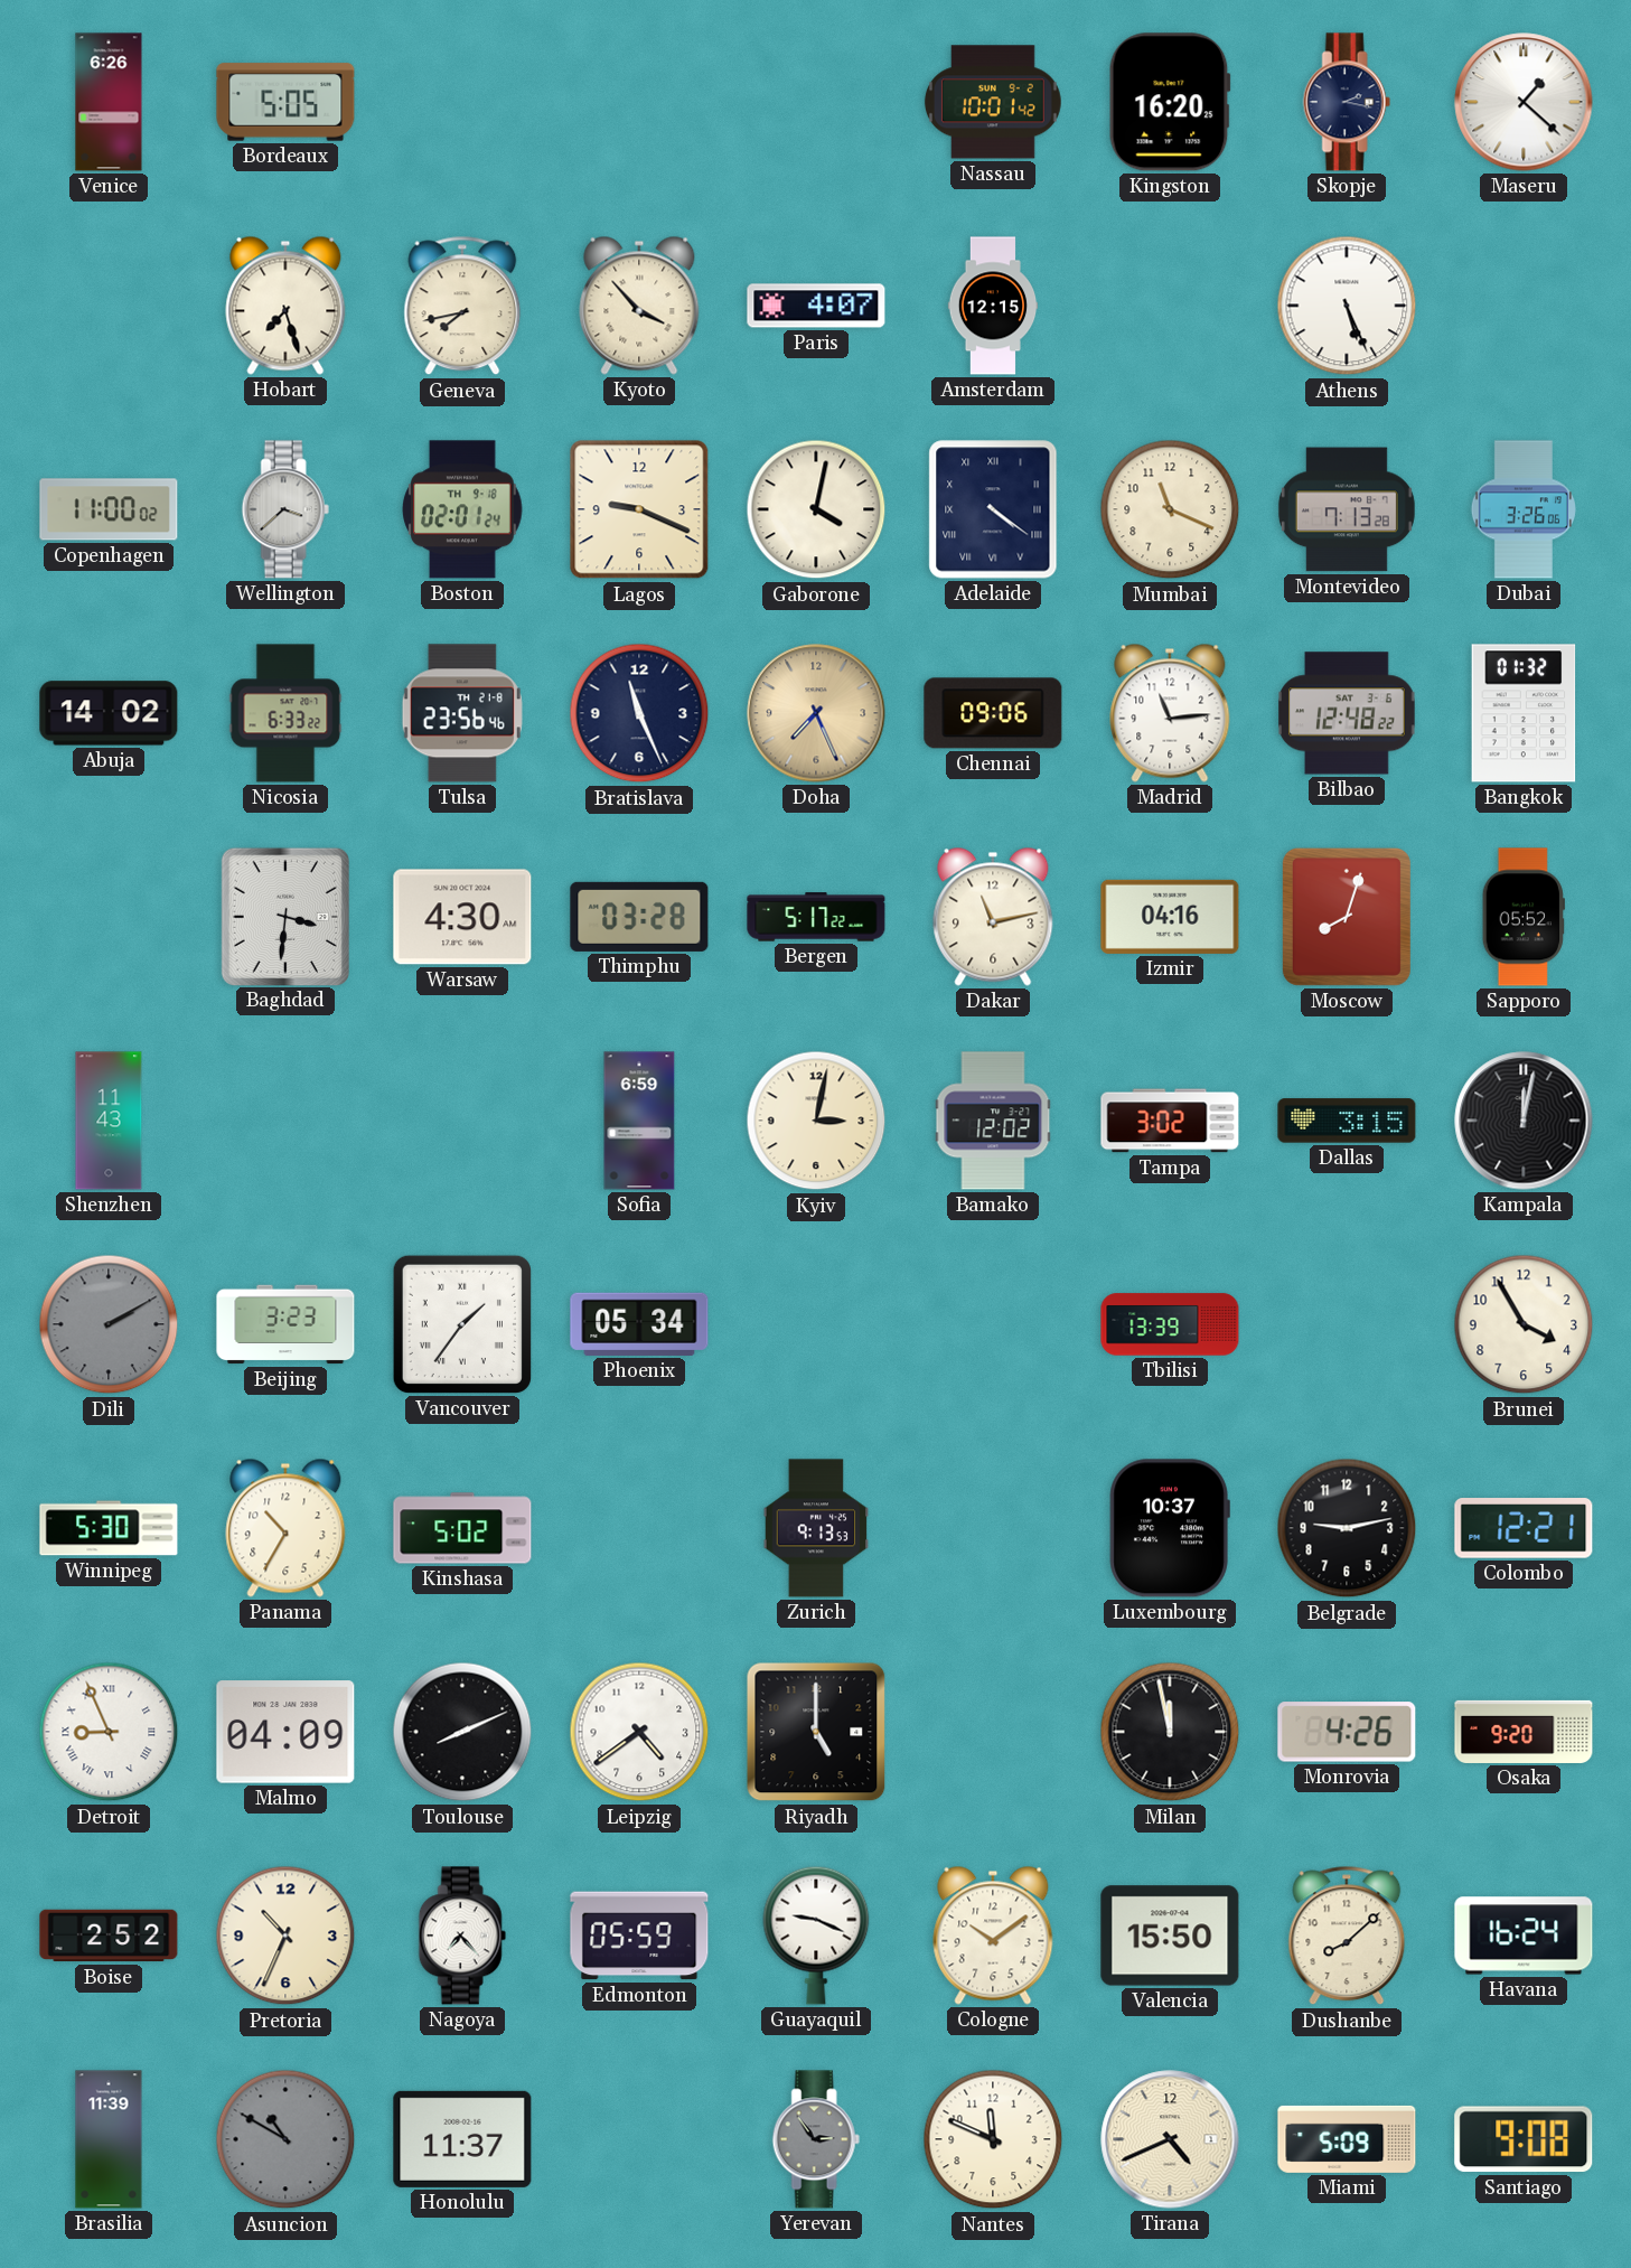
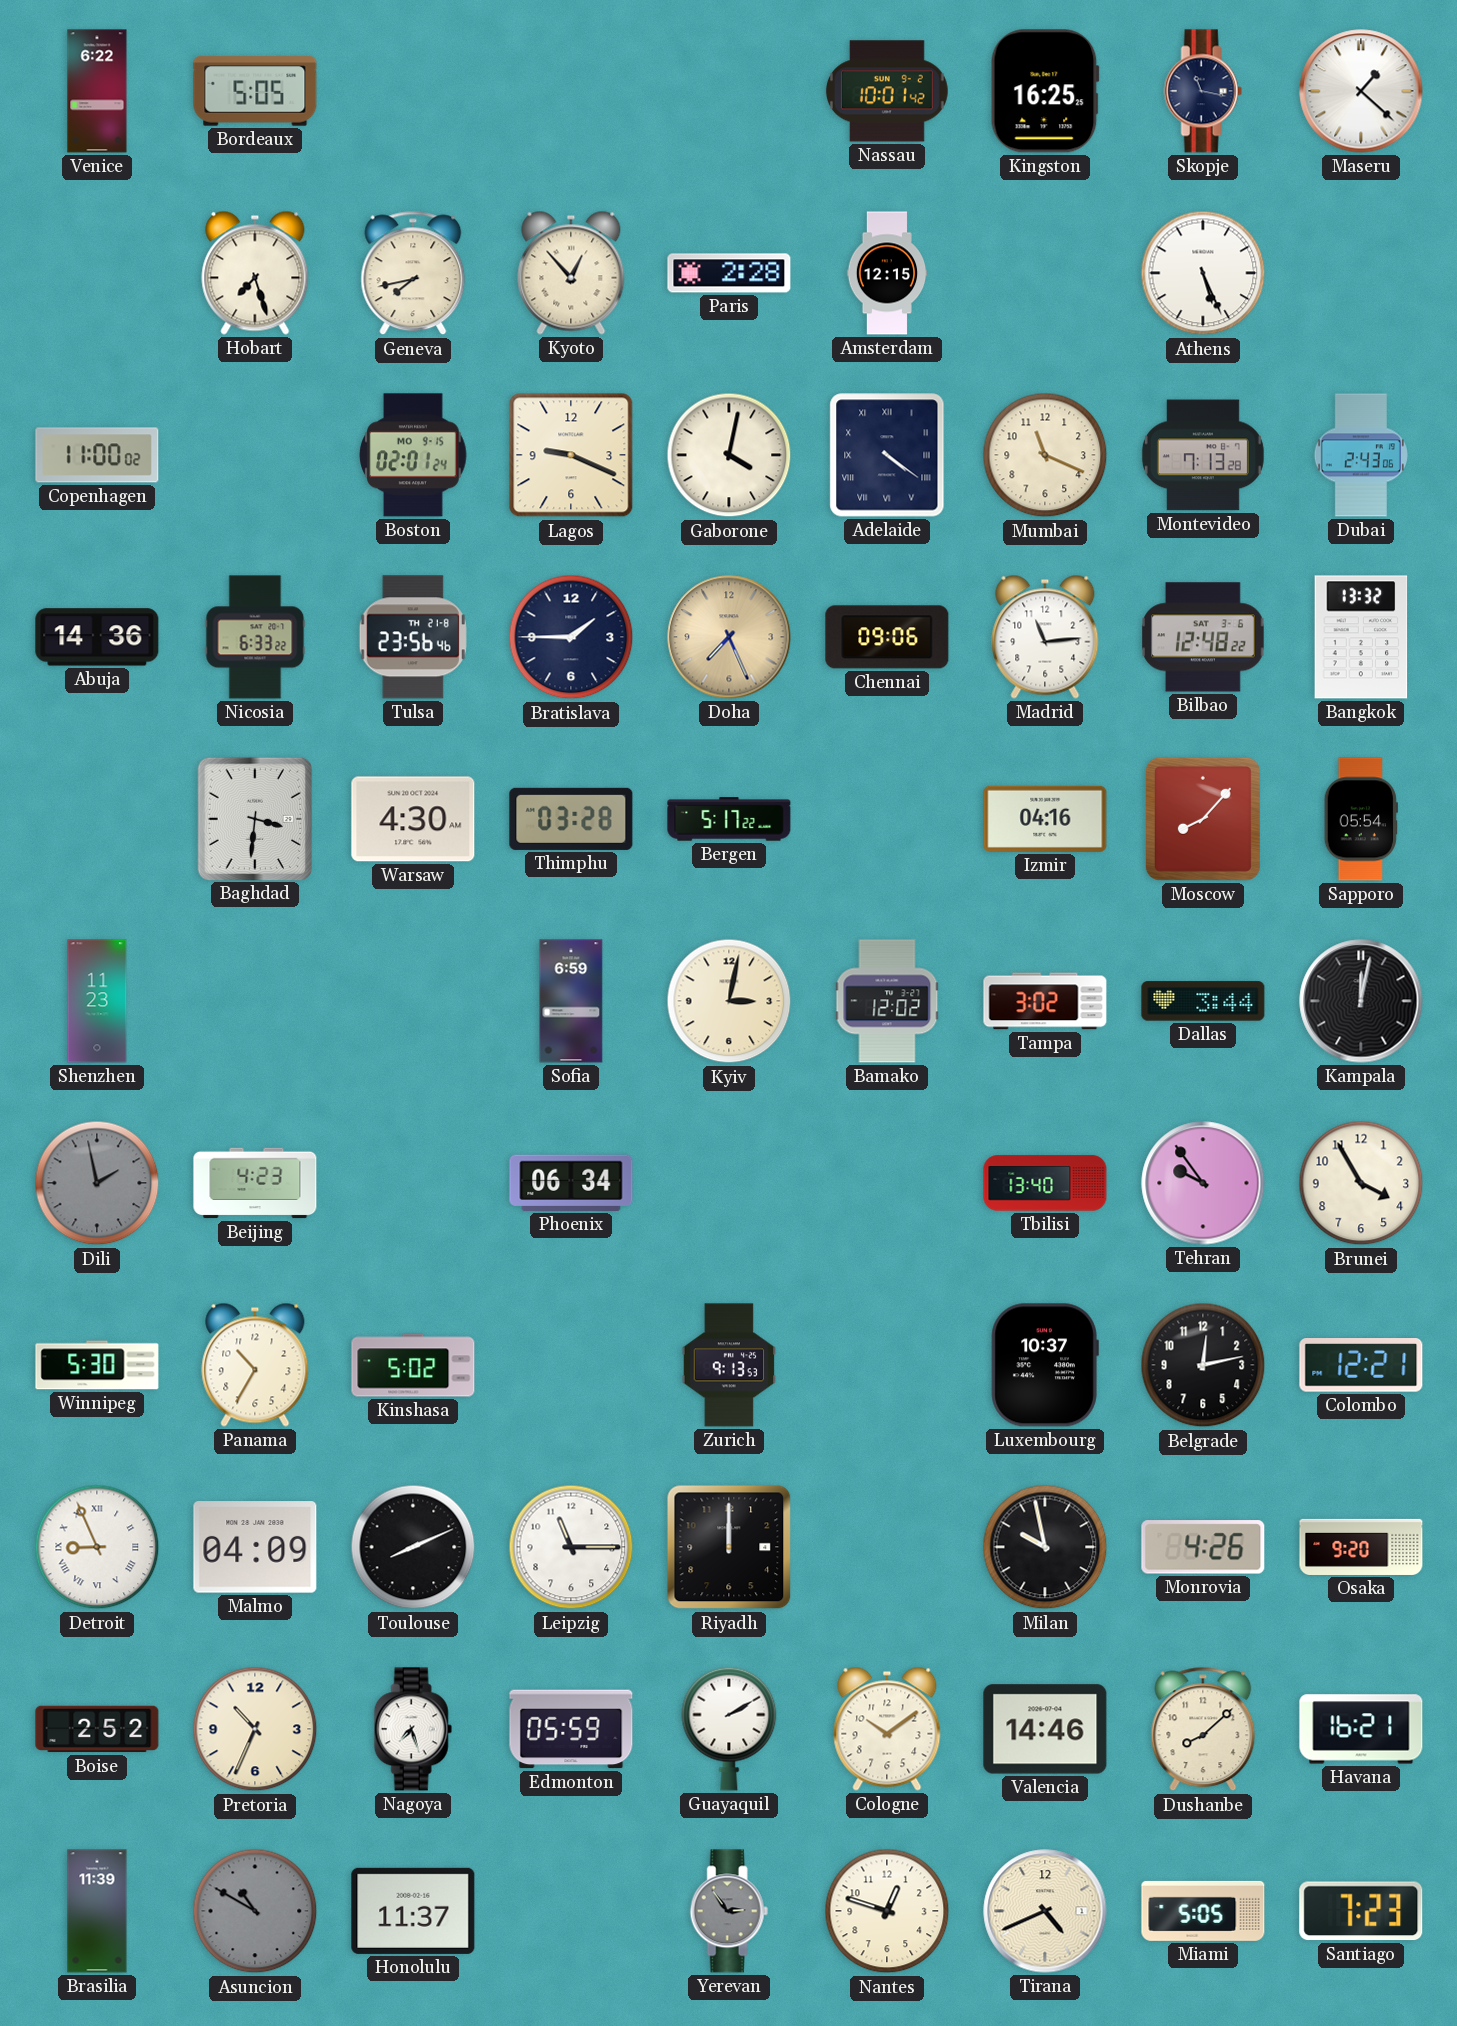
Venice: 6:26 -> 6:22 (97, 91)
Kingston: 16:20 -> 16:25 (1045, 91)
Skopje: 2:17 -> 11:17 (1203, 91)
Kyoto: 3:53 -> 12:53 (571, 273)
Paris: 4:07 -> 2:28 (729, 273)
Wellington: 3:38 -> none (285, 509)
Boston date: TH 9-18 -> MO 9-15 (413, 455)
Dubai: 3:26 -> 2:43 (1361, 455)
Abuja: 14:02 -> 14:36 (97, 637)
Bratislava: 11:26 -> 1:45 (571, 637)
Bangkok: 01:32 -> 13:32 (1361, 637)
Dakar: 11:13 -> none (993, 917)
Moscow: 8:03 -> 8:07 (1203, 819)
Sapporo: 05:52 -> 05:54 (1361, 819)
Shenzhen: 11:43 -> 11:23 (97, 1001)
Dallas: 3:15 -> 3:44 (1203, 1001)
Dili: 2:10 -> 1:58 (97, 1183)
Beijing: 3:23 -> 4:23 (255, 1183)
Vancouver: 1:36 -> none (462, 1324)
Phoenix: 05:34 -> 06:34 (571, 1183)
Tbilisi: 13:39 -> 13:40 (1045, 1183)
Tehran: none -> 9:54 (1203, 1183)
Belgrade: 9:13 -> 12:13 (1203, 1365)
Leipzig: 4:39 -> 11:15 (571, 1547)
Riyadh: 5:00 -> 12:00 (729, 1547)
Milan: 11:58 -> 9:58 (1045, 1547)
Nagoya: 7:23 -> 7:27 (413, 1729)
Guayaquil: 9:19 -> 2:10 (729, 1729)
Valencia: 15:50 -> 14:46 (1045, 1729)
Havana: 16:24 -> 16:21 (1361, 1729)
Nantes: 11:49 -> 12:48 (887, 1911)
Miami: 5:09 -> 5:05 (1203, 1911)
Santiago: 9:08 -> 7:23 (1361, 1911)
